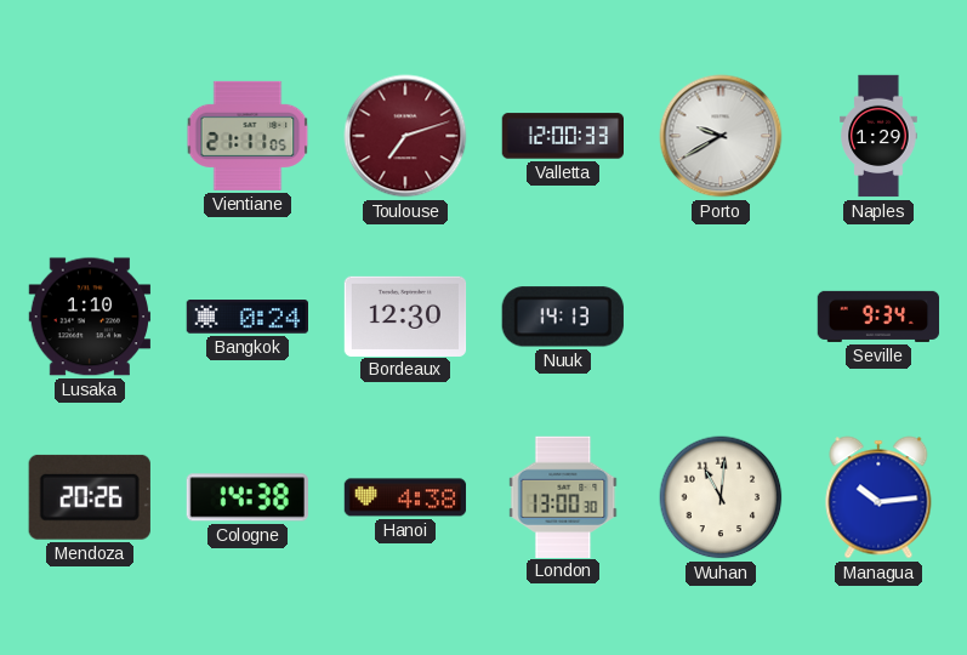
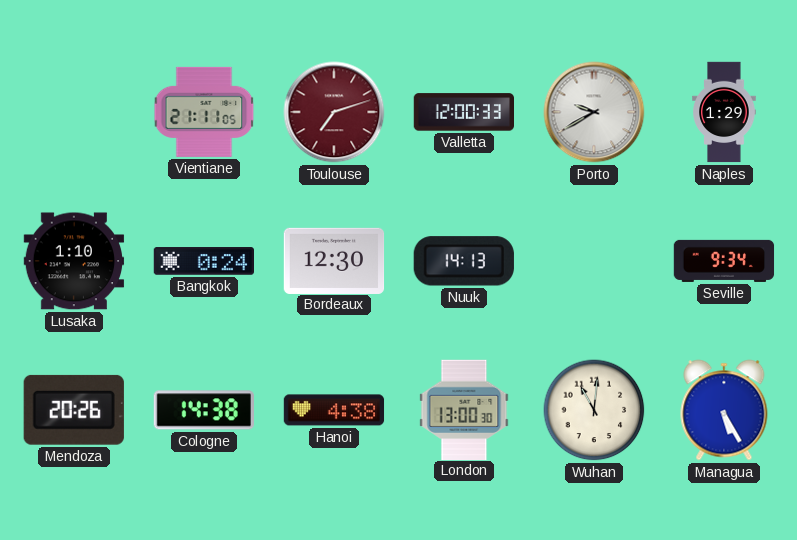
Managua: 10:14 -> 5:25 (724, 410)
